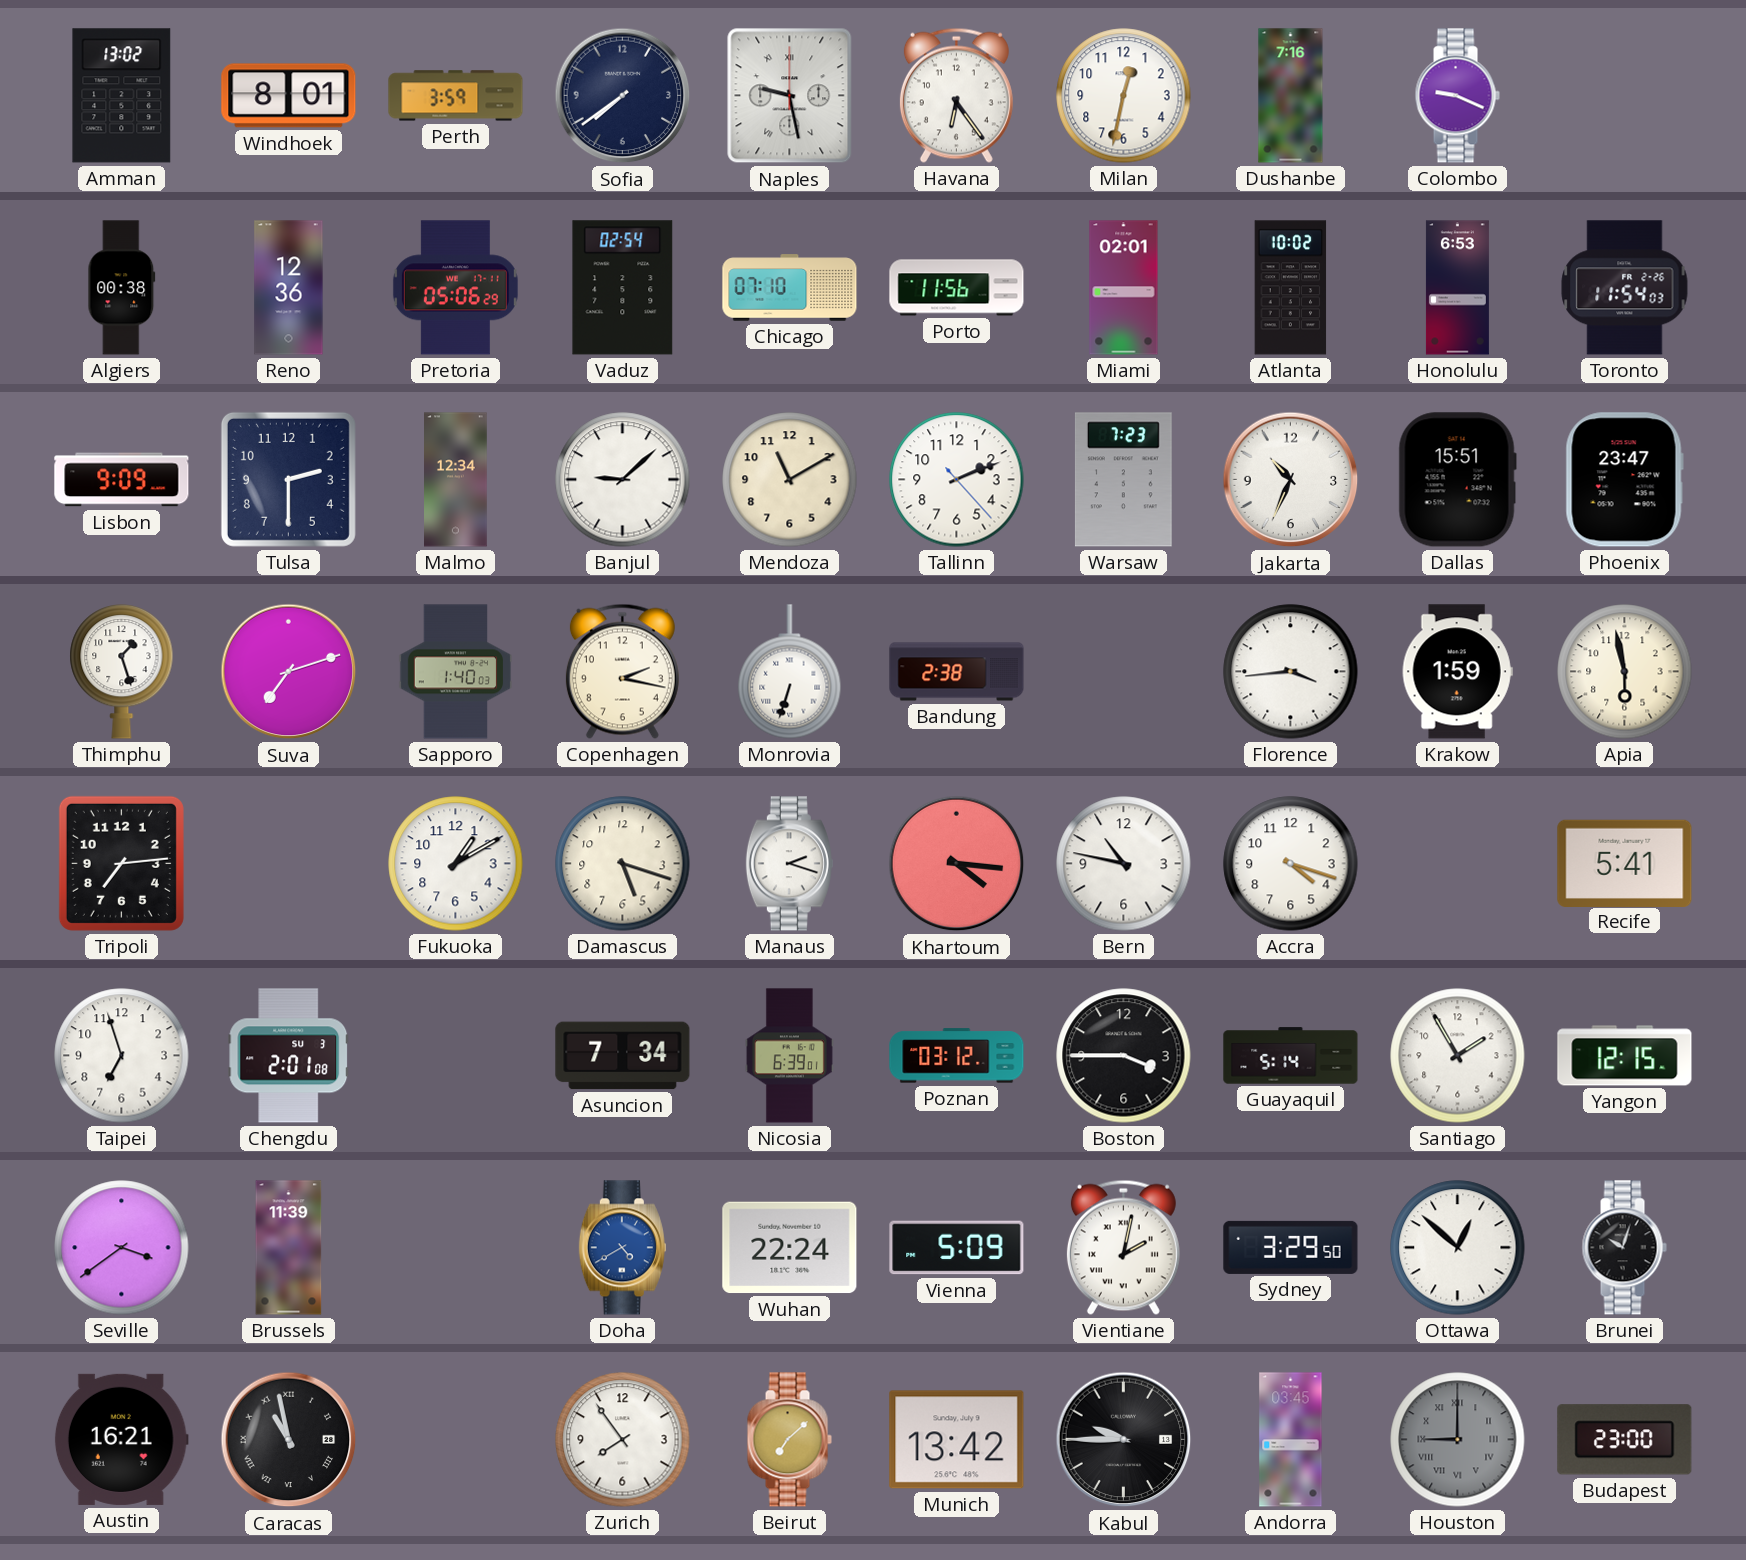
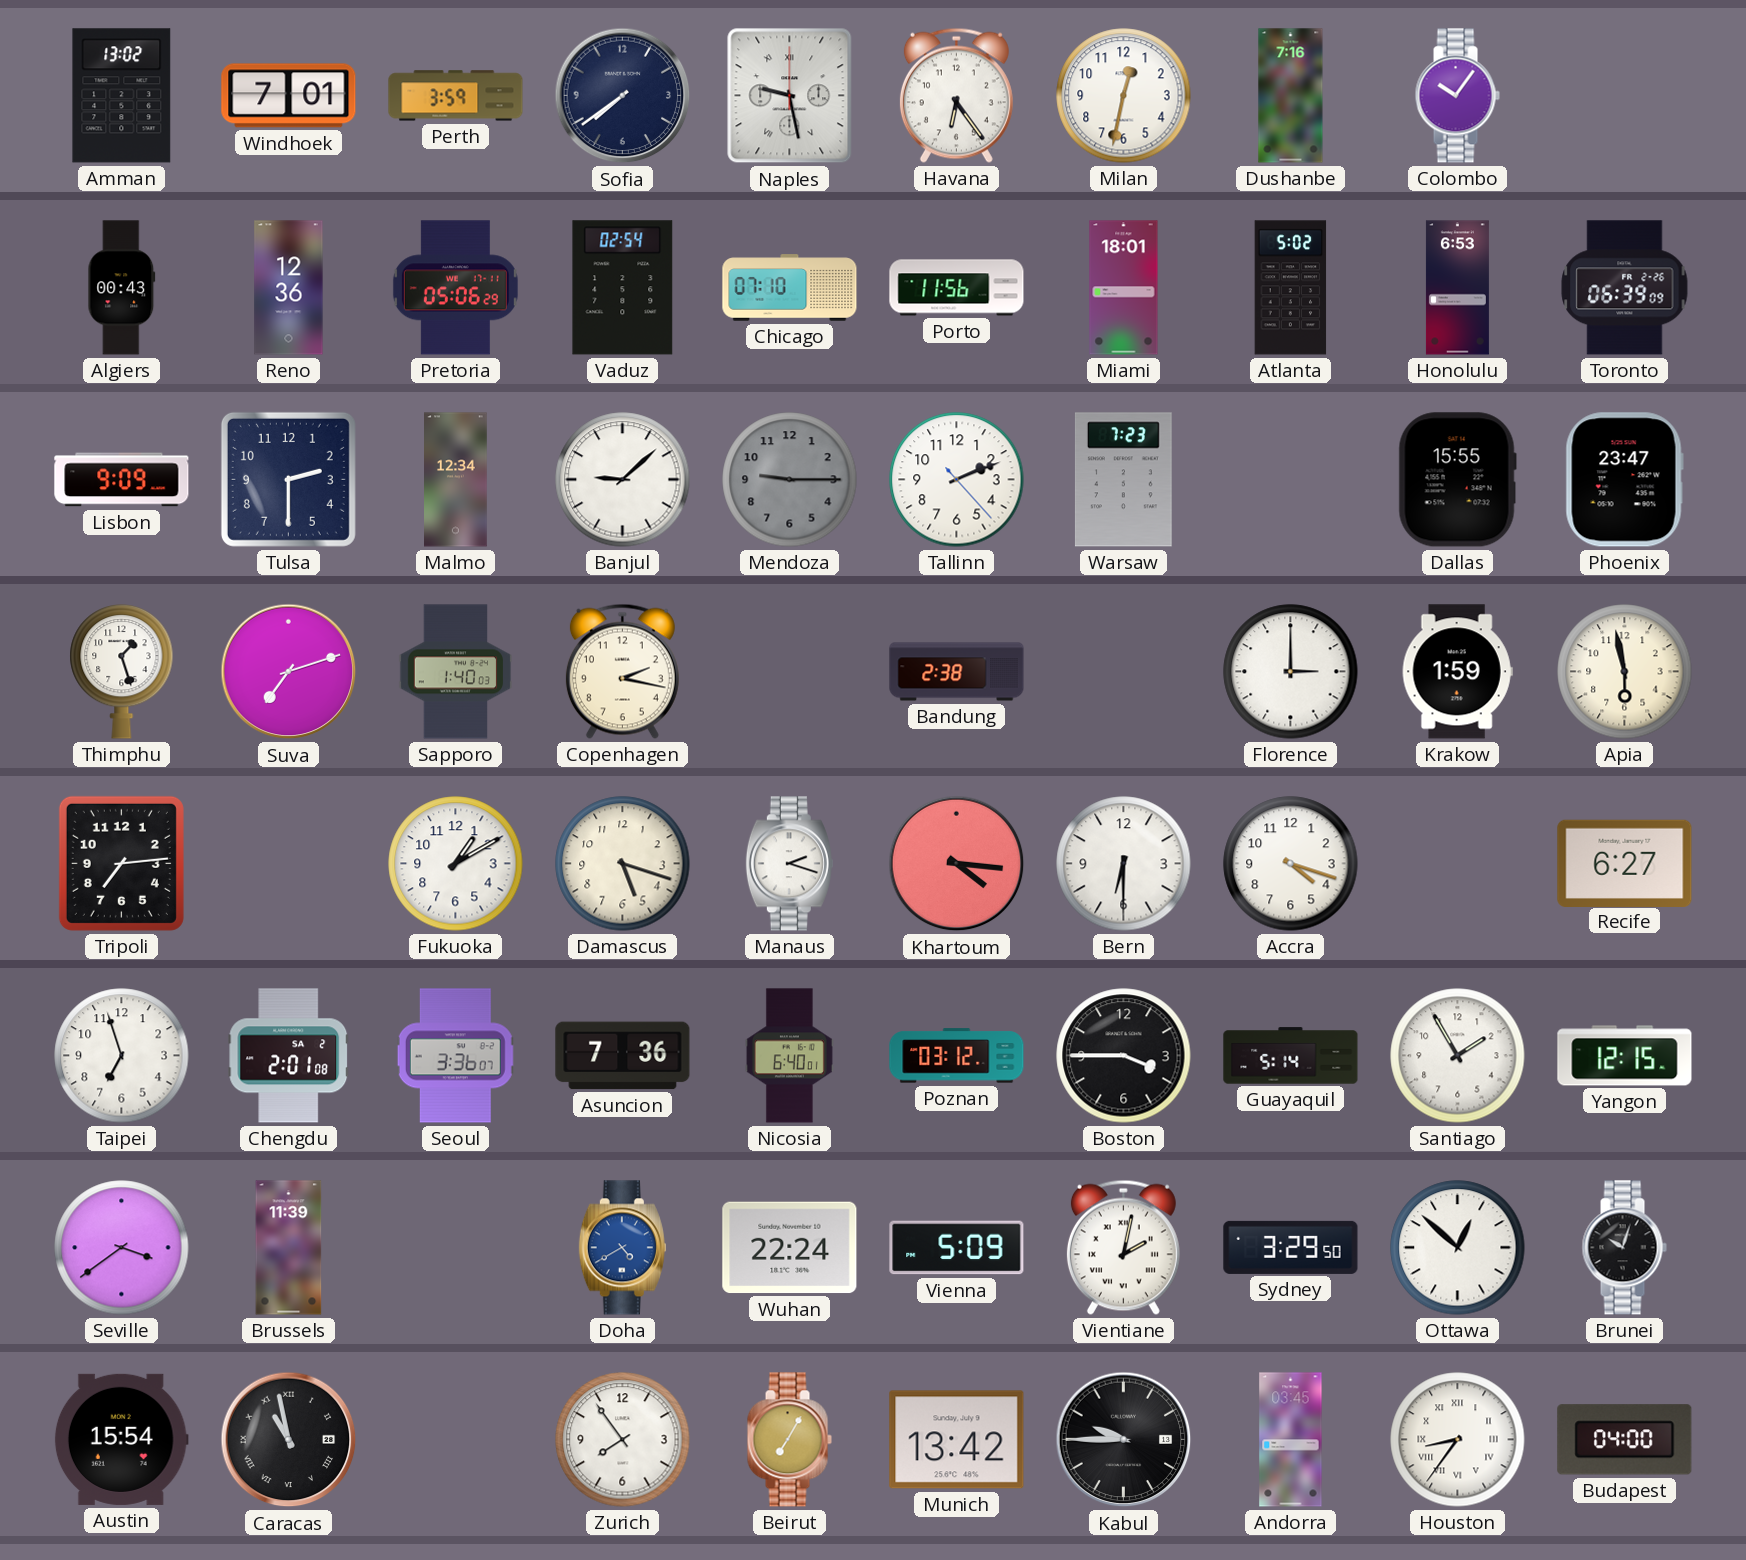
Windhoek: 8:01 -> 7:01 (289, 96)
Colombo: 9:19 -> 10:06 (1457, 96)
Algiers: 00:38 -> 00:43 (122, 288)
Miami: 02:01 -> 18:01 (1124, 288)
Atlanta: 10:02 -> 5:02 (1291, 288)
Toronto: 11:54 -> 06:39 (1625, 288)
Mendoza: 11:10 -> 9:15 (790, 480)
Mendoza dial: cream -> grey (790, 480)
Jakarta: 10:34 -> none (1291, 480)
Dallas: 15:51 -> 15:55 (1457, 480)
Monrovia: 6:33 -> none (790, 672)
Florence: 3:44 -> 3:00 (1291, 672)
Bern: 10:47 -> 6:30 (1124, 864)
Recife: 5:41 -> 6:27 (1625, 863)
Chengdu date: SU 3 -> SA 2 (289, 1056)
Seoul: none -> 3:36 (456, 1056)
Asuncion: 7:34 -> 7:36 (623, 1056)
Nicosia: 6:39 -> 6:40 (789, 1056)
Austin: 16:21 -> 15:54 (121, 1439)
Beirut: 7:08 -> 7:05 (789, 1440)
Houston: 9:00 -> 8:36 (1458, 1440)
Houston dial: grey -> white (1458, 1440)
Budapest: 23:00 -> 04:00 (1625, 1440)
